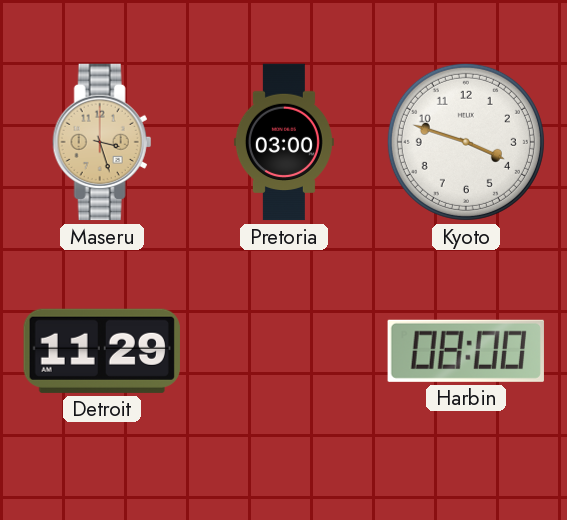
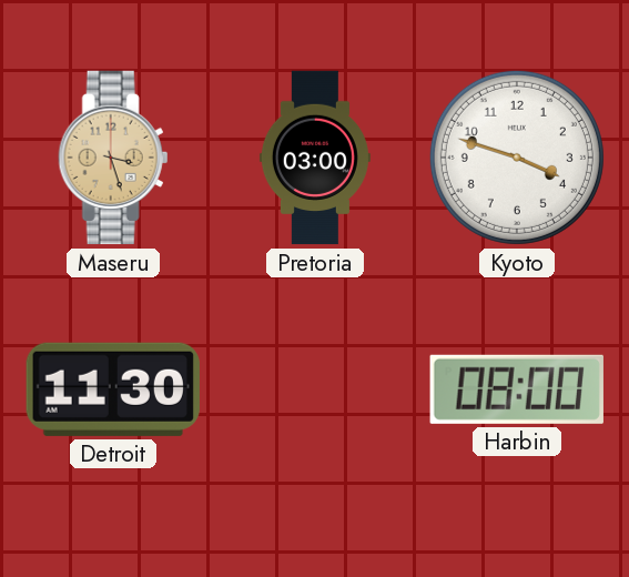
Detroit: 11:29 -> 11:30 (113, 389)
